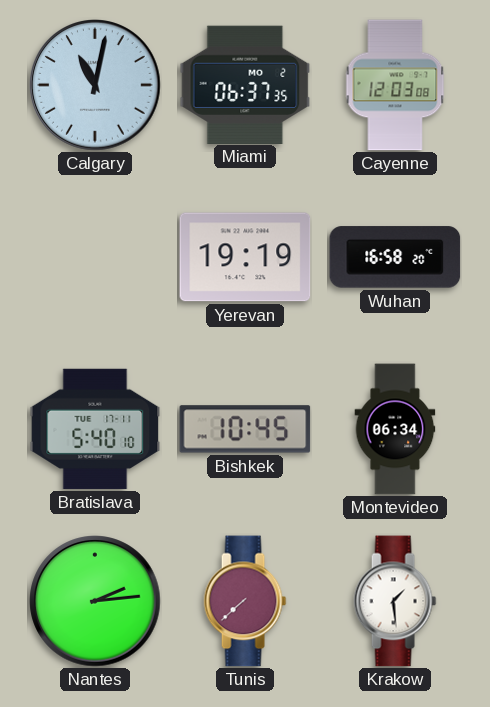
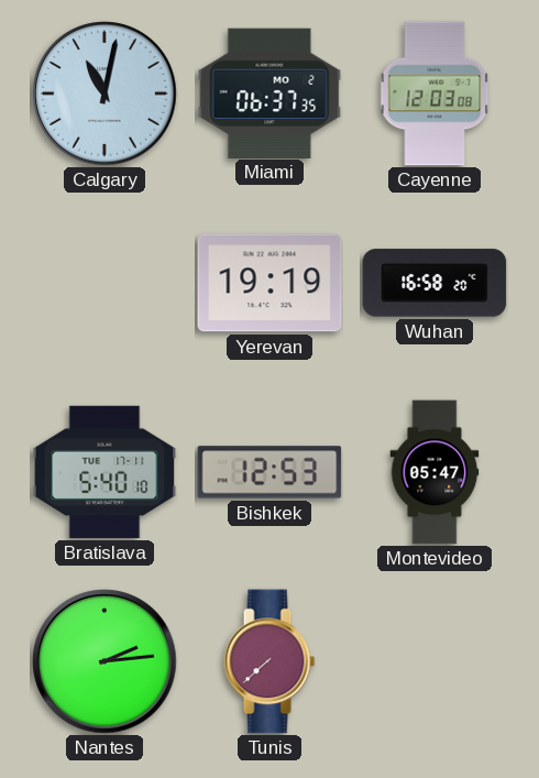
Bishkek: 10:45 -> 12:53 (269, 472)
Montevideo: 06:34 -> 05:47 (435, 472)
Krakow: 1:29 -> none (395, 601)
